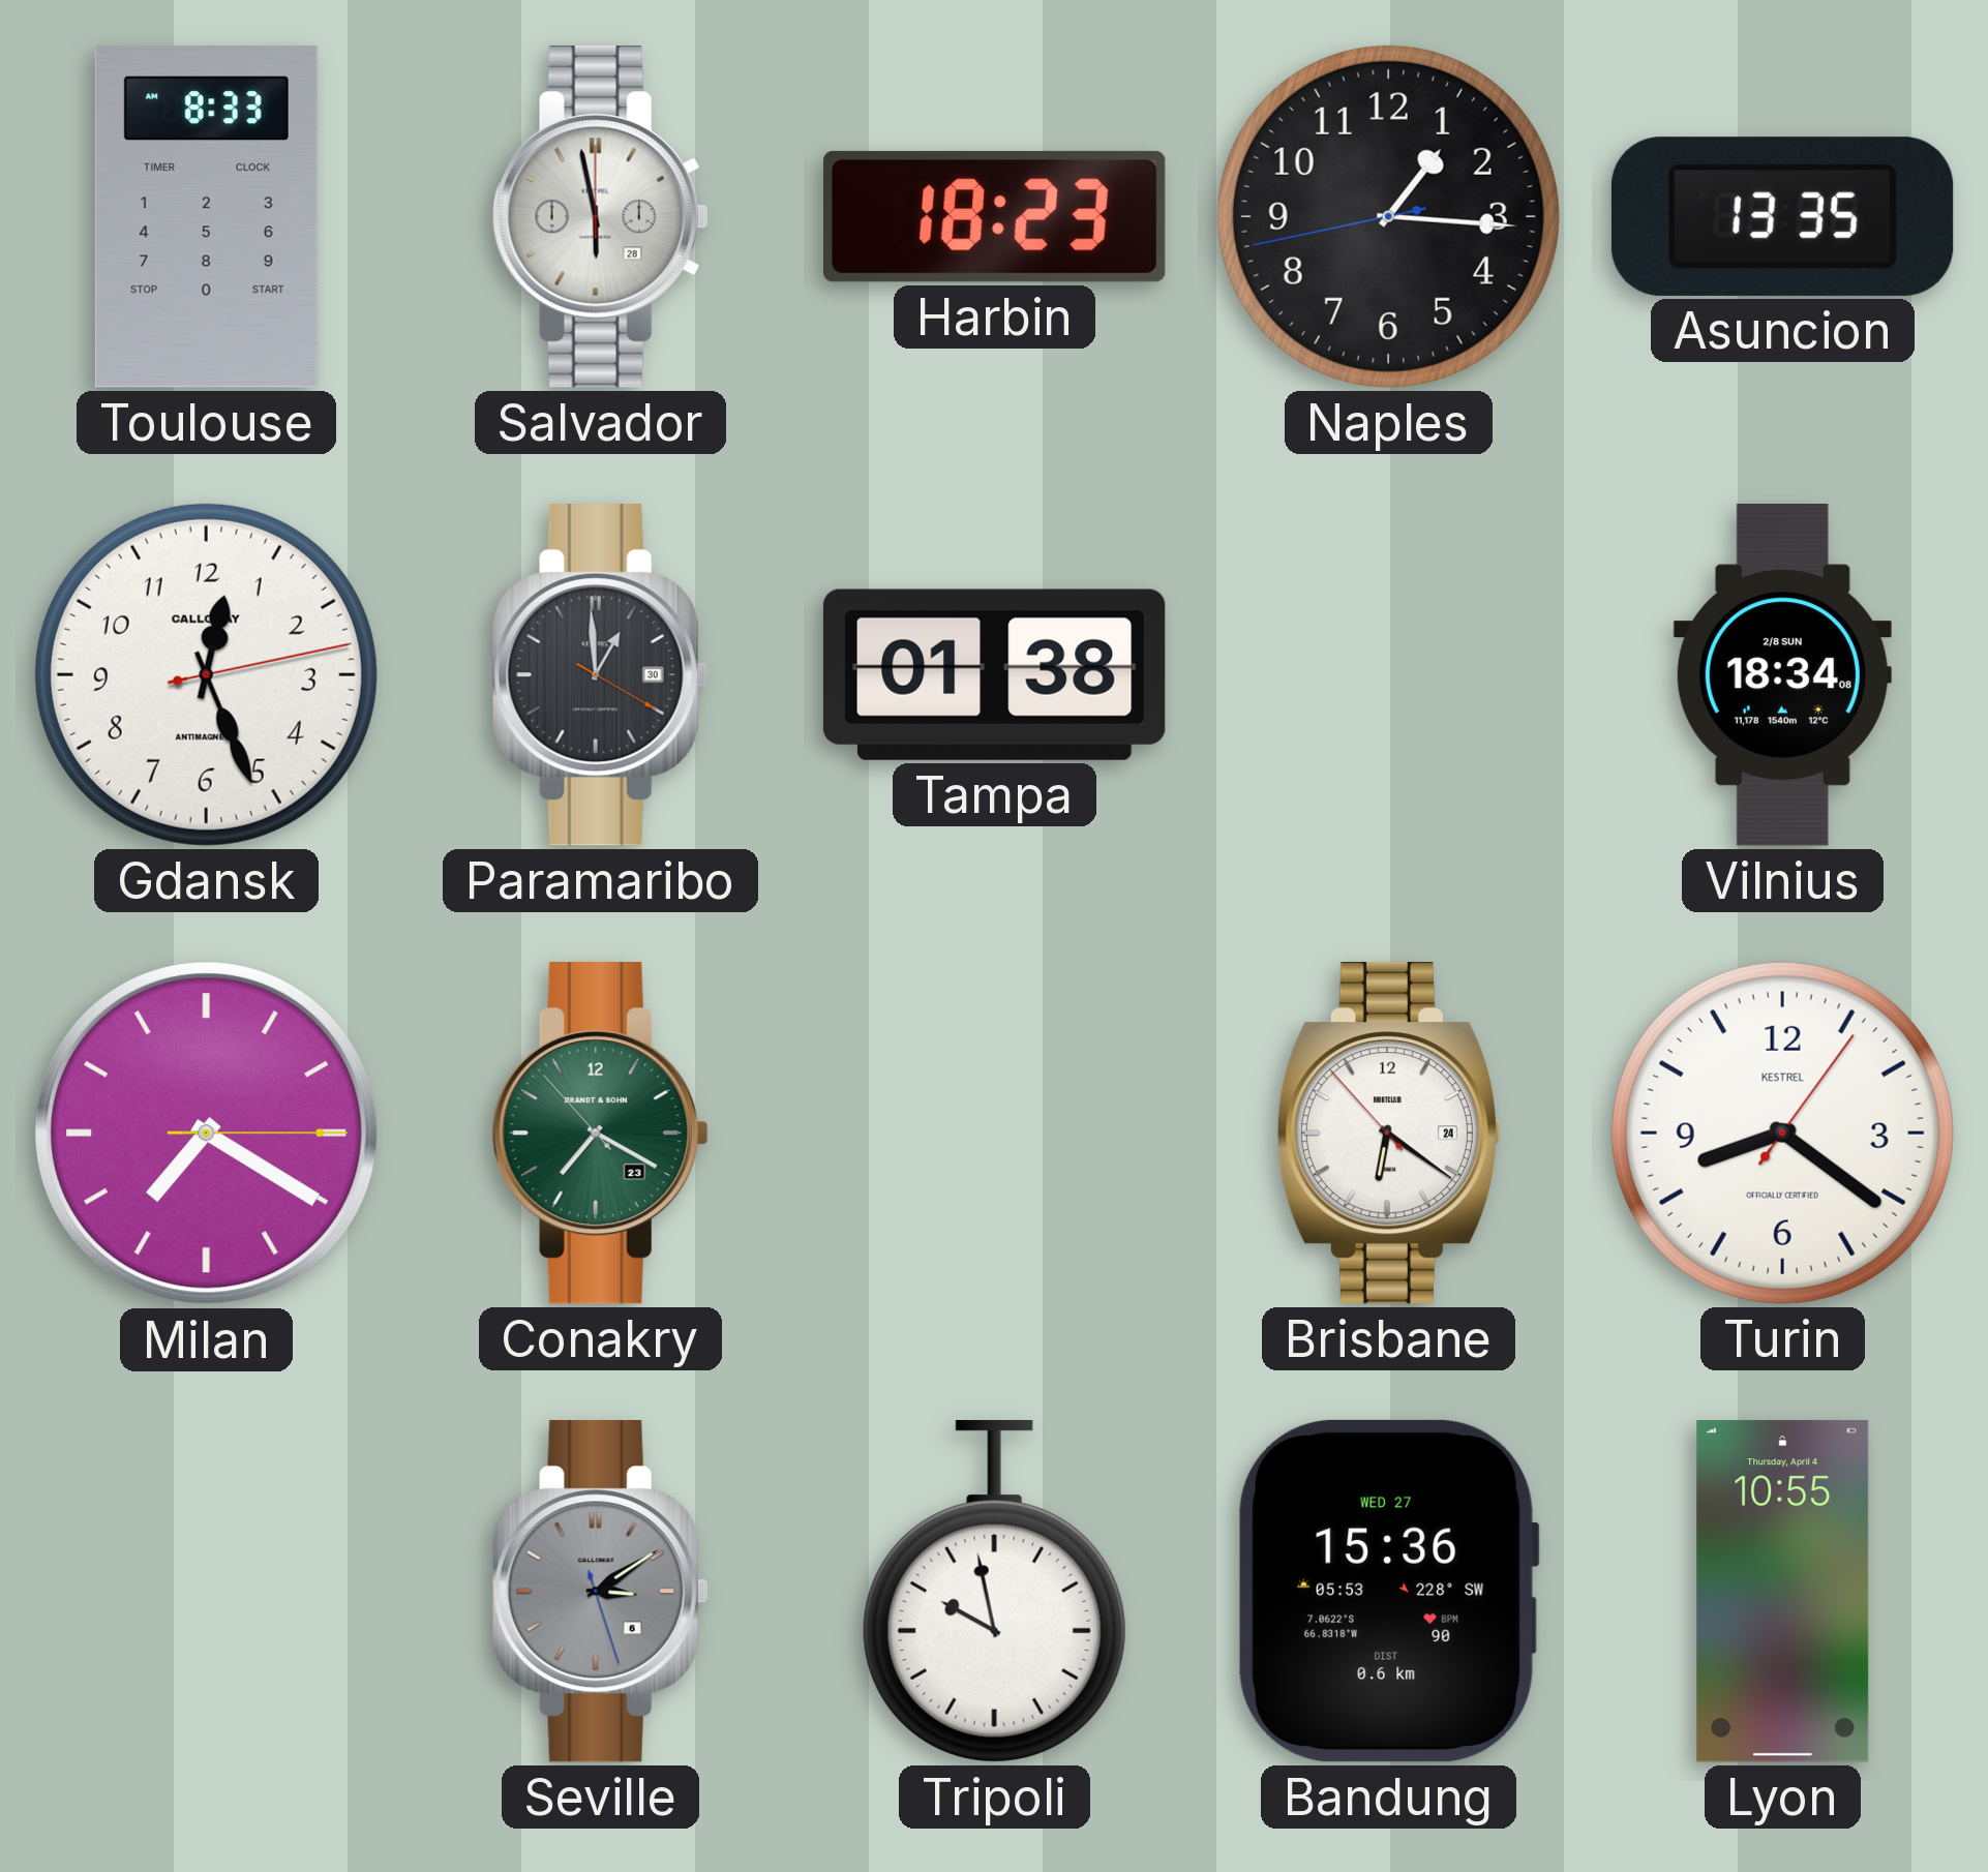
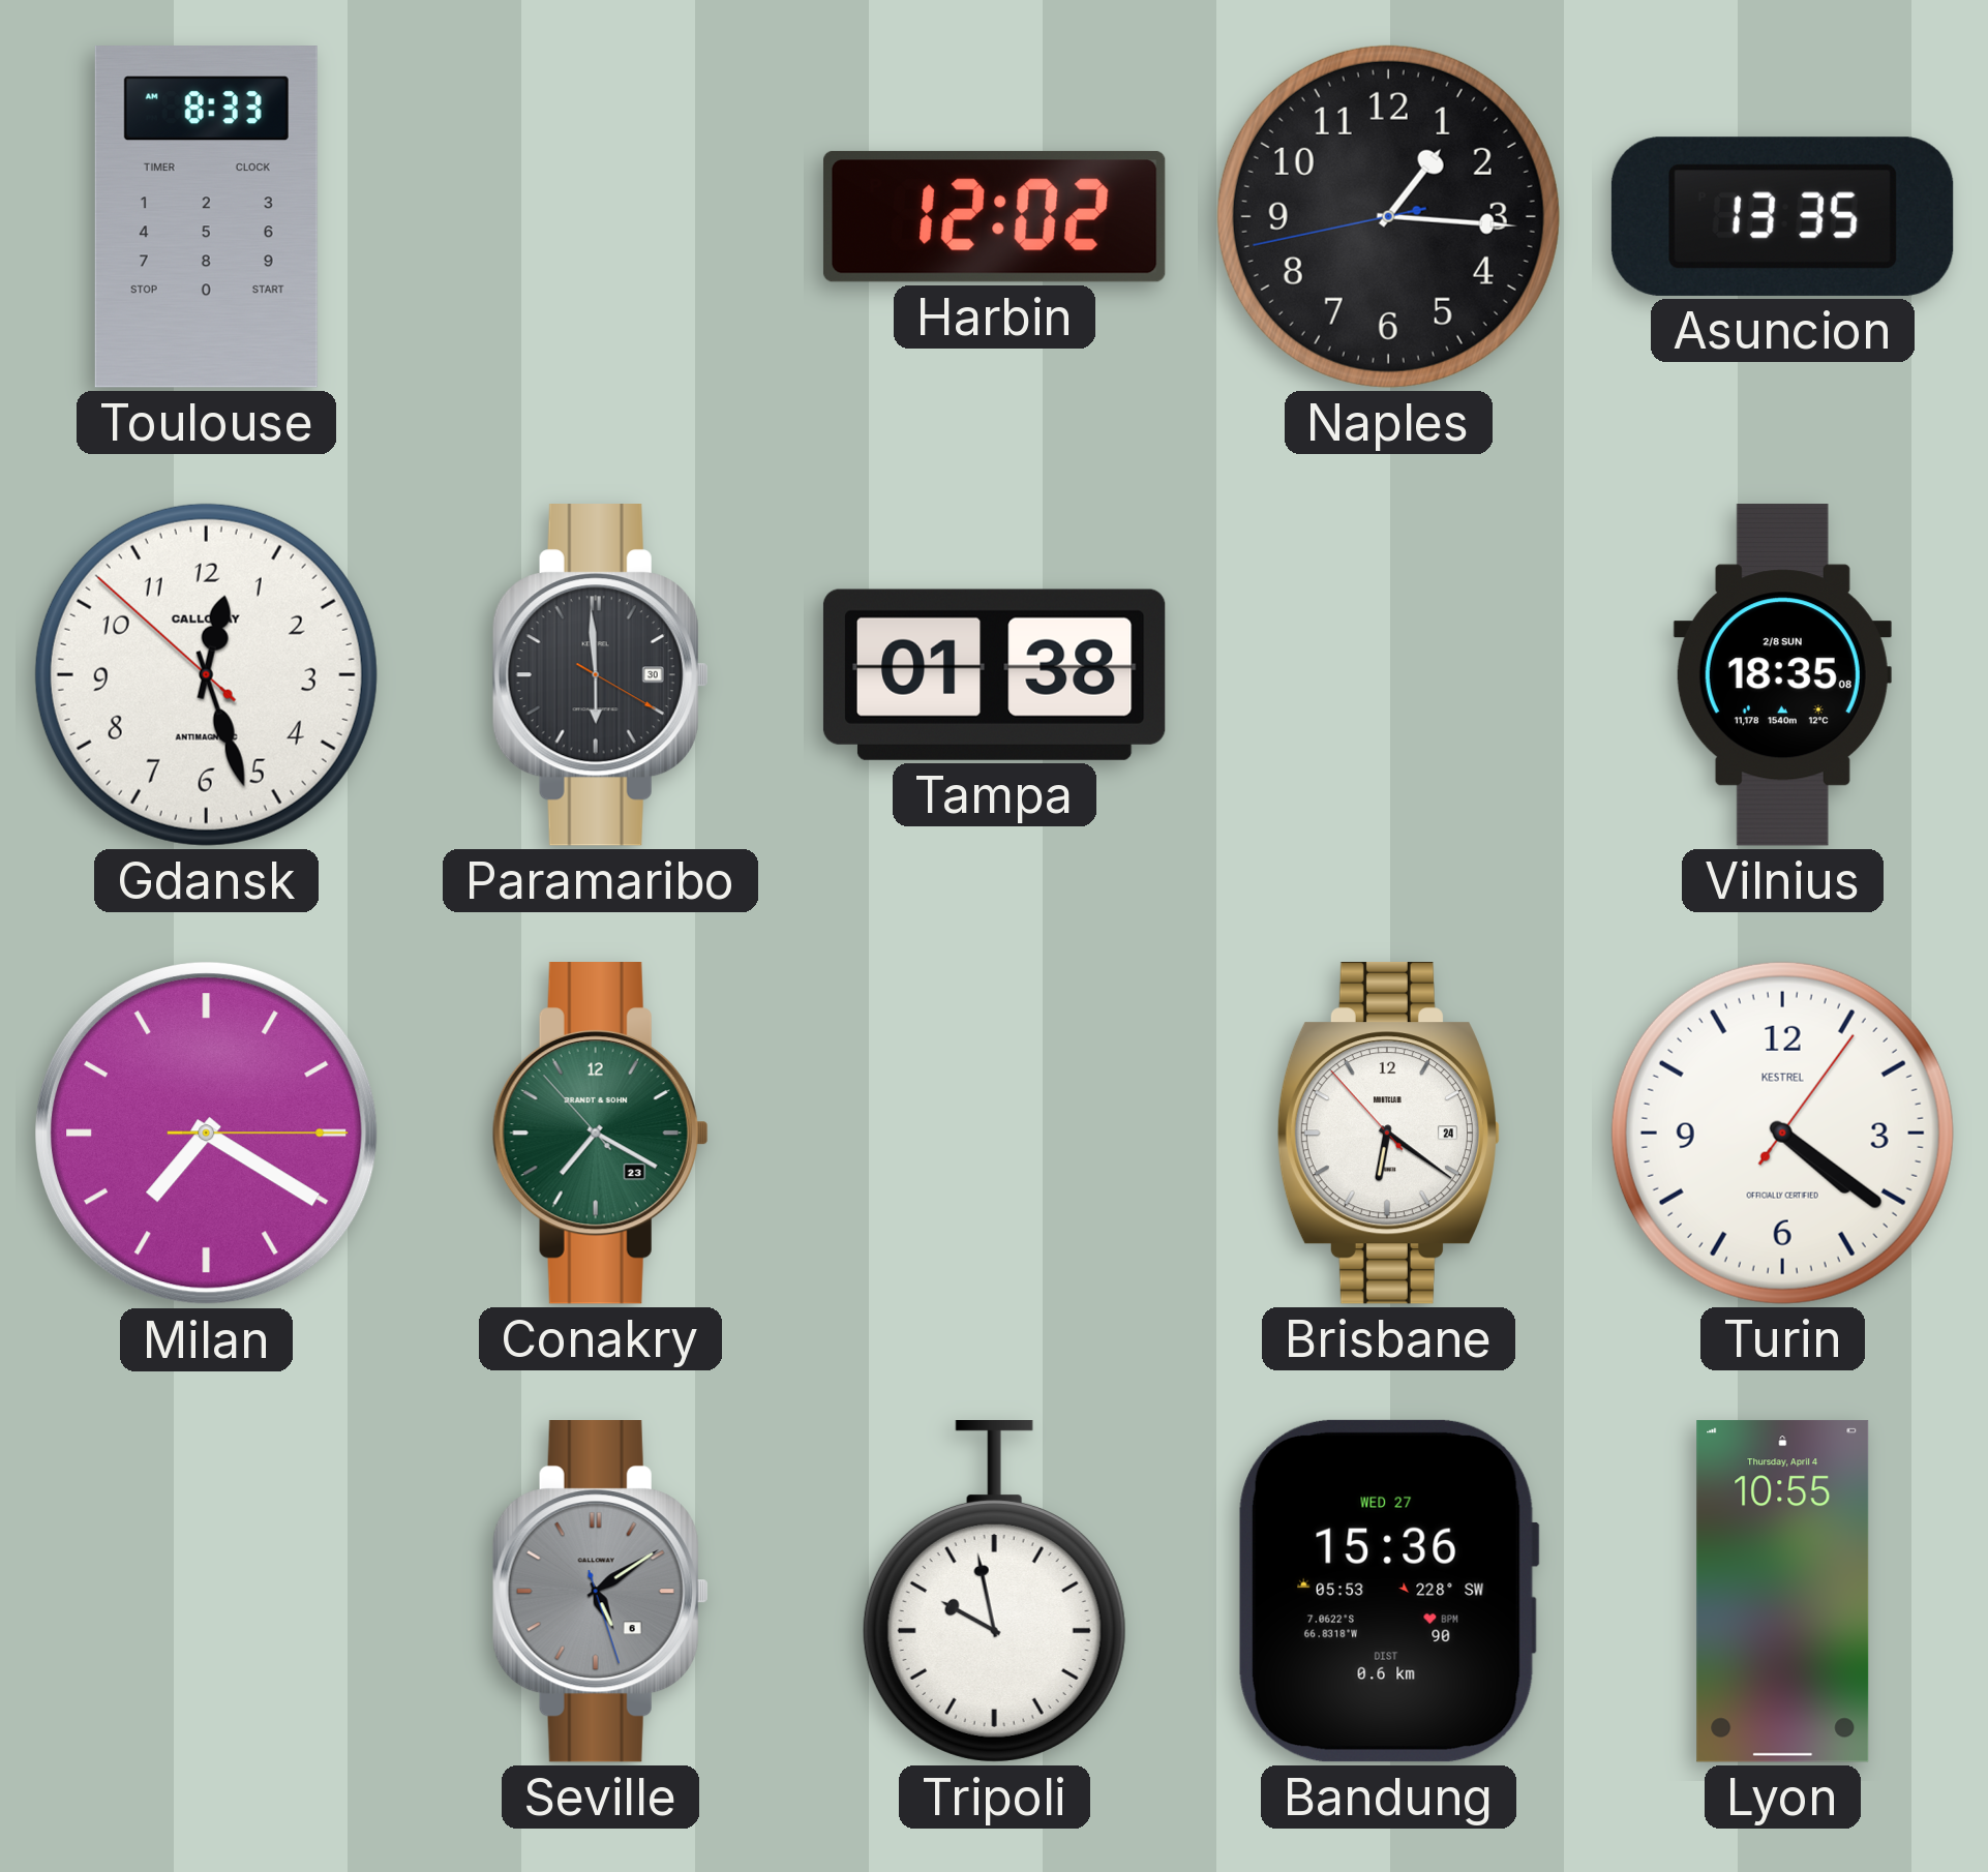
Salvador: 5:58 -> none (600, 217)
Harbin: 18:23 -> 12:02 (994, 216)
Gdansk: 12:26:13 -> 12:26:52 (206, 674)
Paramaribo: 12:59 -> 5:59 (600, 675)
Vilnius: 18:34 -> 18:35 (1782, 675)
Turin: 8:21 -> 4:21 (1782, 1133)
Seville: 3:09 -> 5:09 (600, 1592)
